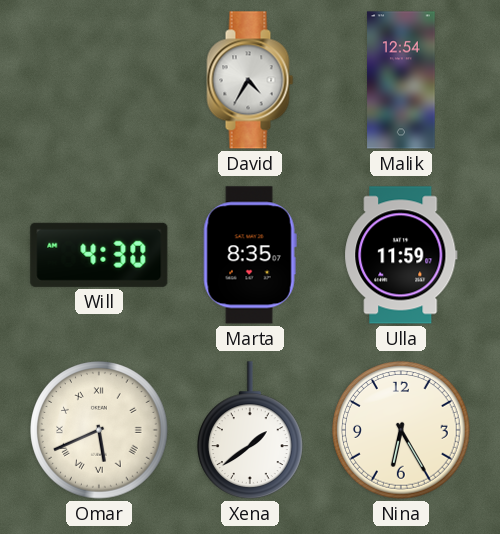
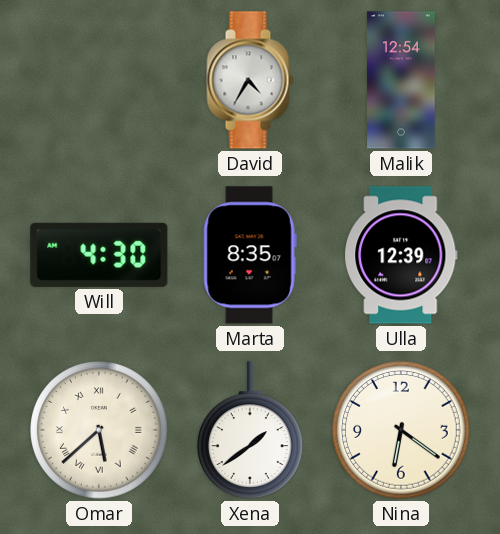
Ulla: 11:59 -> 12:39 (401, 255)
Omar: 5:41 -> 5:38 (99, 430)
Nina: 6:25 -> 6:21 (401, 430)
